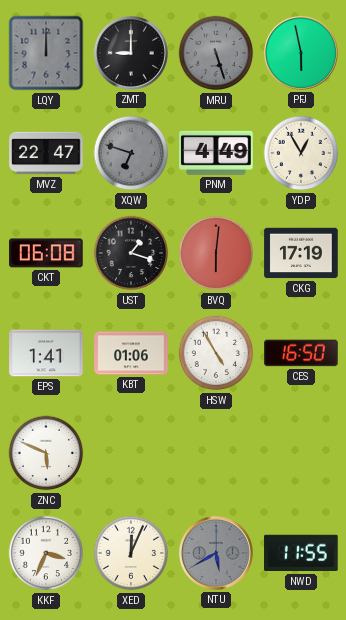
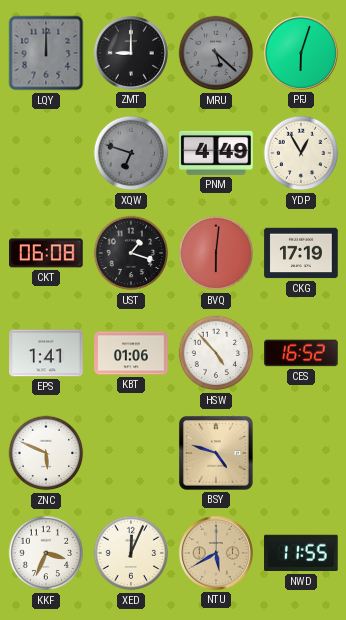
MRU: 5:27 -> 5:22 (216, 53)
PFJ: 5:58 -> 6:03 (301, 53)
MVZ: 22:47 -> none (46, 153)
HSW: 4:55 -> 4:53 (216, 353)
CES: 16:50 -> 16:52 (301, 353)
BSY: none -> 4:48 (216, 453)
NTU dial: grey -> champagne (216, 553)
